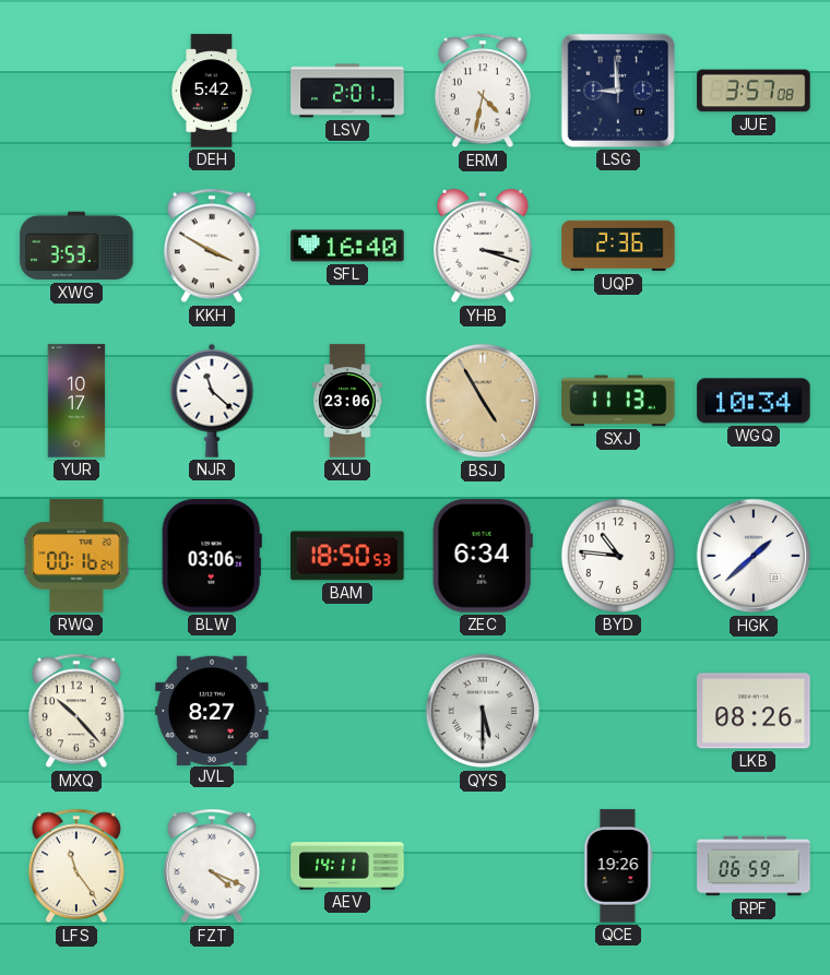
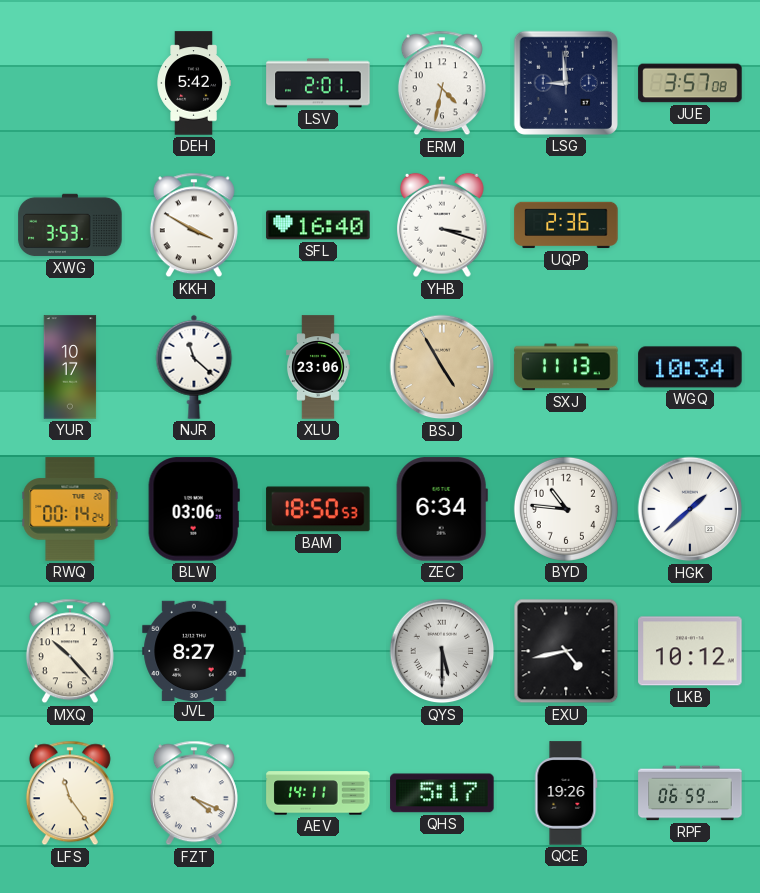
RWQ: 00:16 -> 00:14 (70, 509)
EXU: none -> 4:43 (566, 651)
LKB: 08:26 -> 10:12 (690, 651)
QHS: none -> 5:17 (442, 793)
